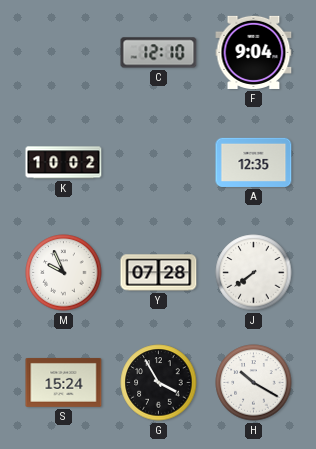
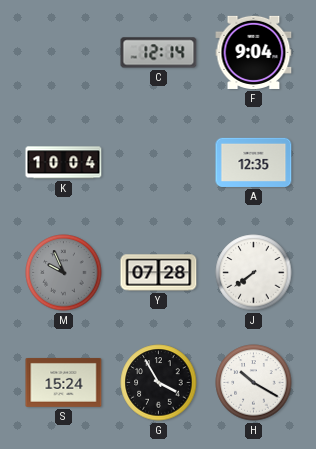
C: 12:10 -> 12:14 (159, 53)
K: 10:02 -> 10:04 (64, 163)
M dial: white -> grey (64, 273)
